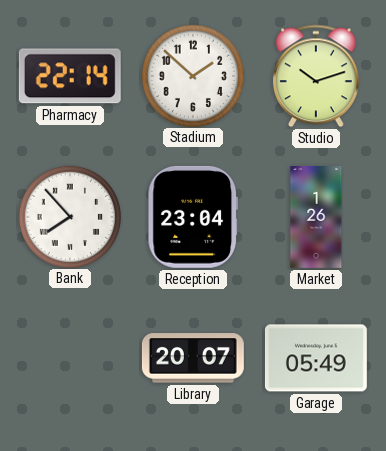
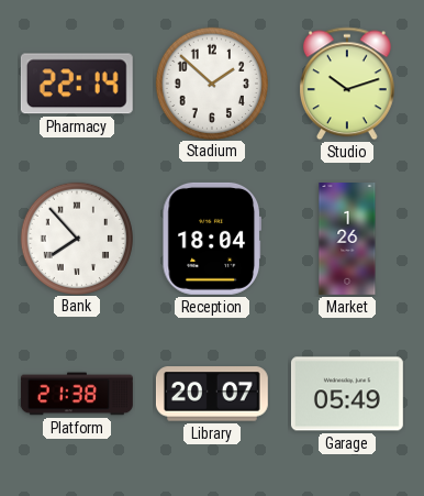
Reception: 23:04 -> 18:04 (211, 239)
Platform: none -> 21:38 (77, 394)
